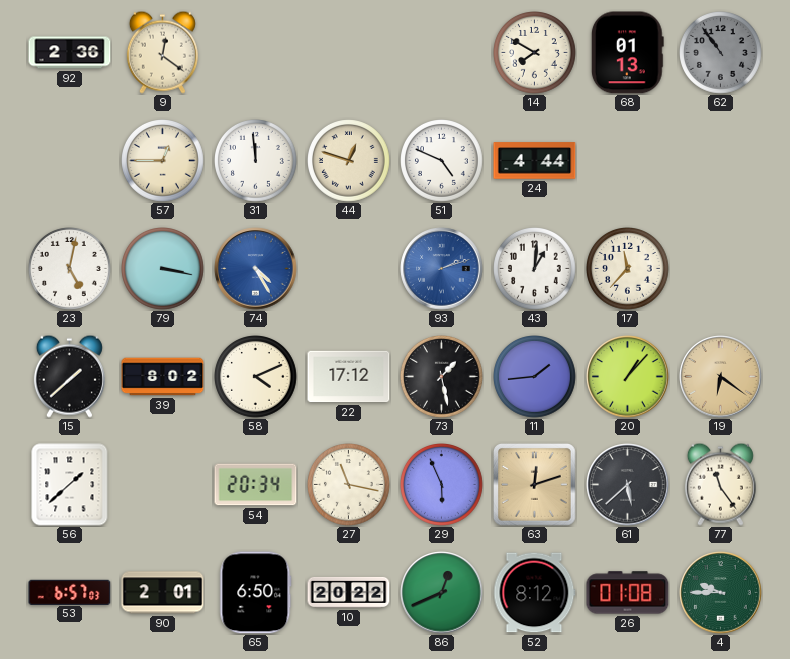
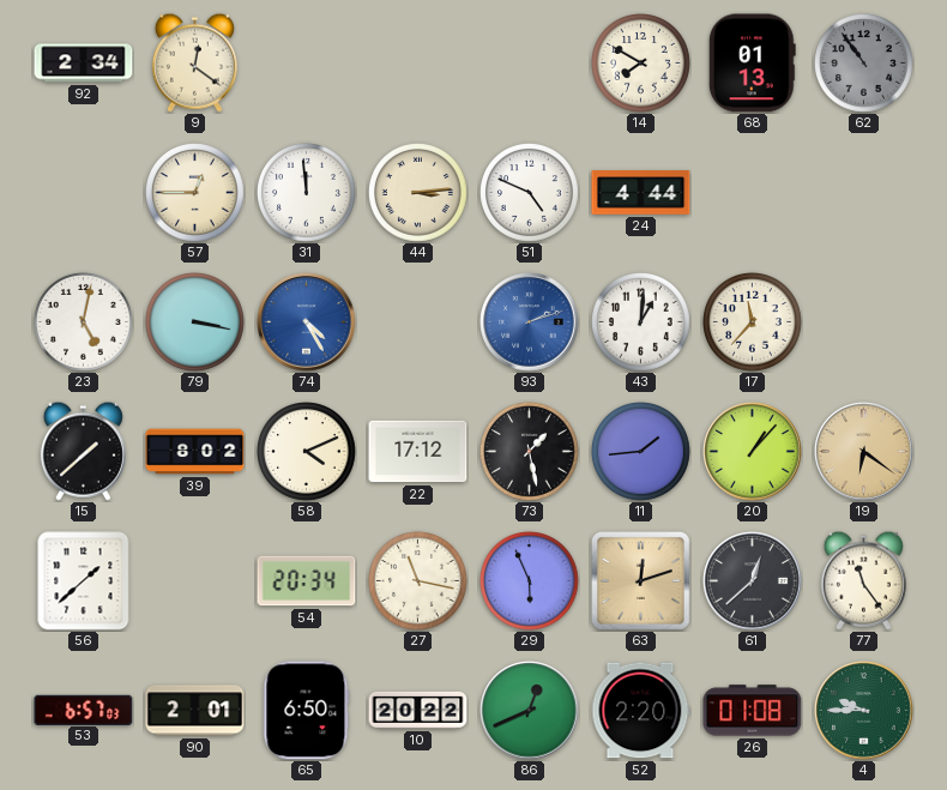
92: 2:36 -> 2:34 (84, 64)
44: 12:48 -> 3:14 (418, 193)
61: 5:38 -> 12:38 (753, 581)
52: 8:12 -> 2:20 (641, 711)
